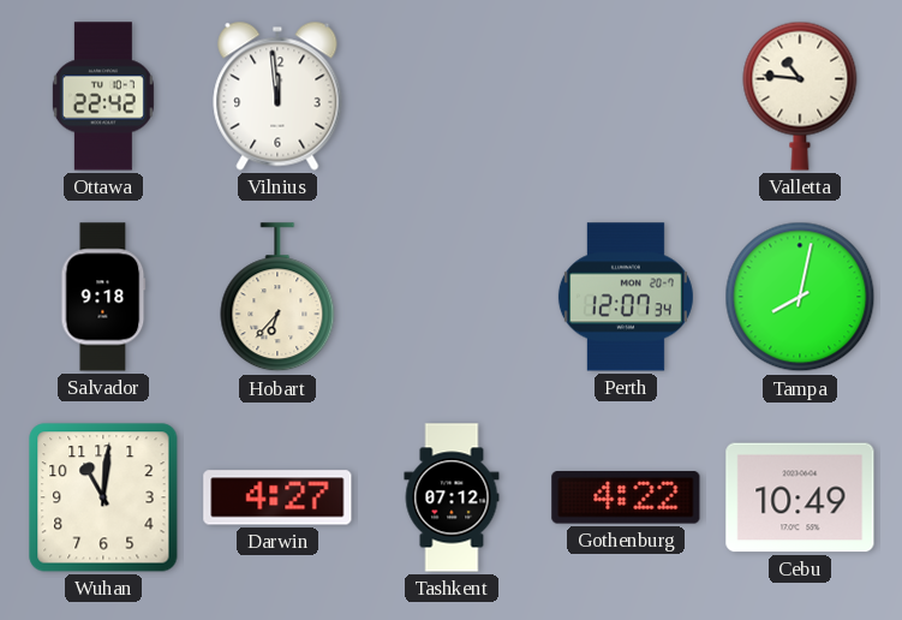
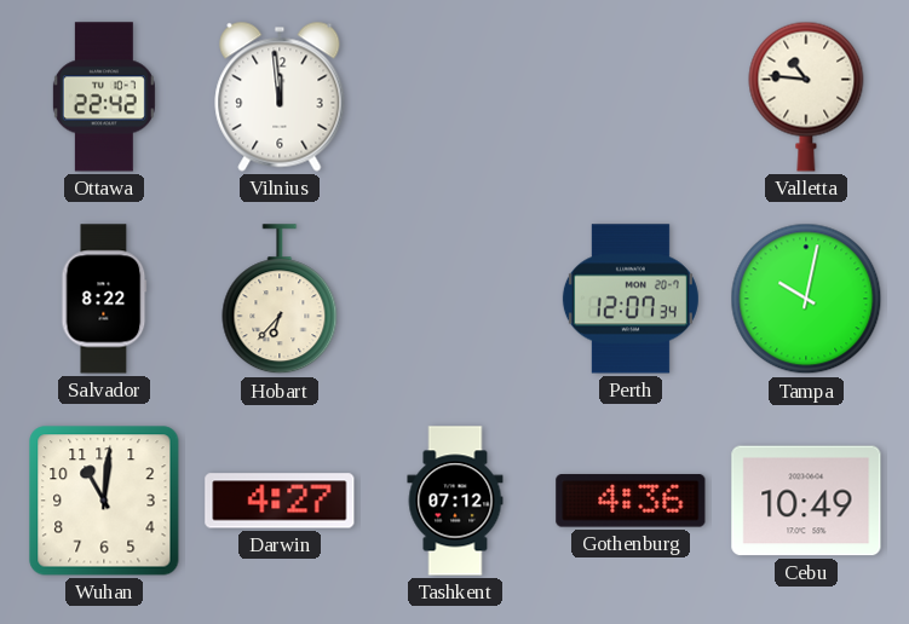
Salvador: 9:18 -> 8:22 (104, 299)
Tampa: 8:02 -> 10:02 (806, 299)
Gothenburg: 4:22 -> 4:36 (631, 501)
